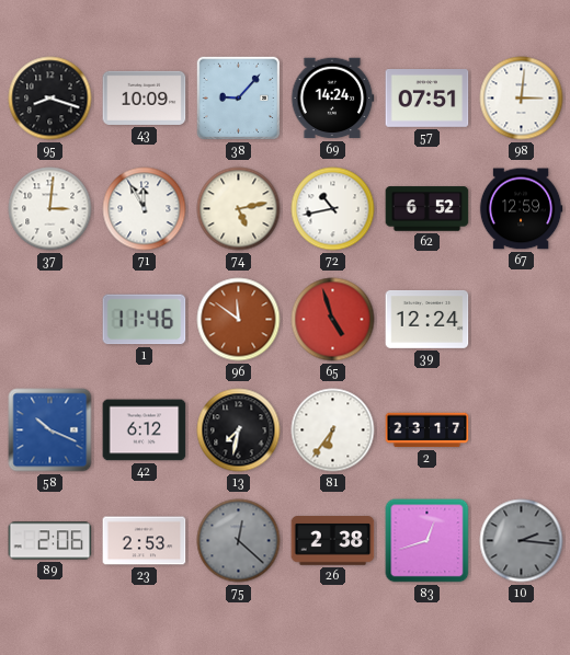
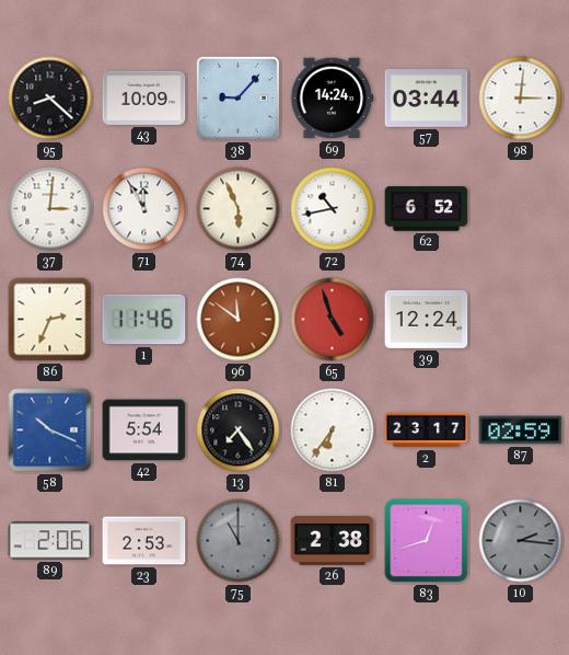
95: 8:18 -> 8:22 (50, 99)
57: 07:51 -> 03:44 (427, 99)
74: 5:13 -> 5:56 (239, 209)
67: 12:59 -> none (521, 209)
86: none -> 2:34 (50, 320)
42: 6:12 -> 5:54 (144, 430)
13: 7:32 -> 7:24 (239, 430)
87: none -> 02:59 (521, 430)
75: 12:22 -> 11:00 (239, 541)
